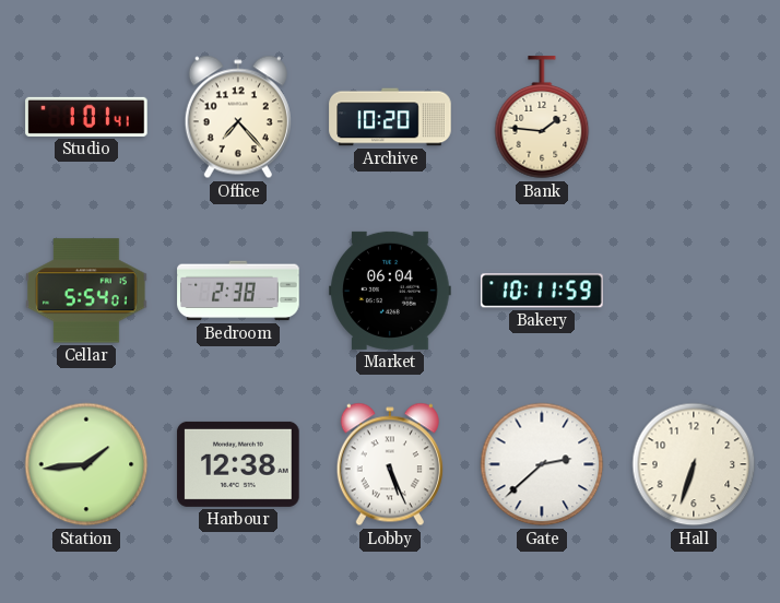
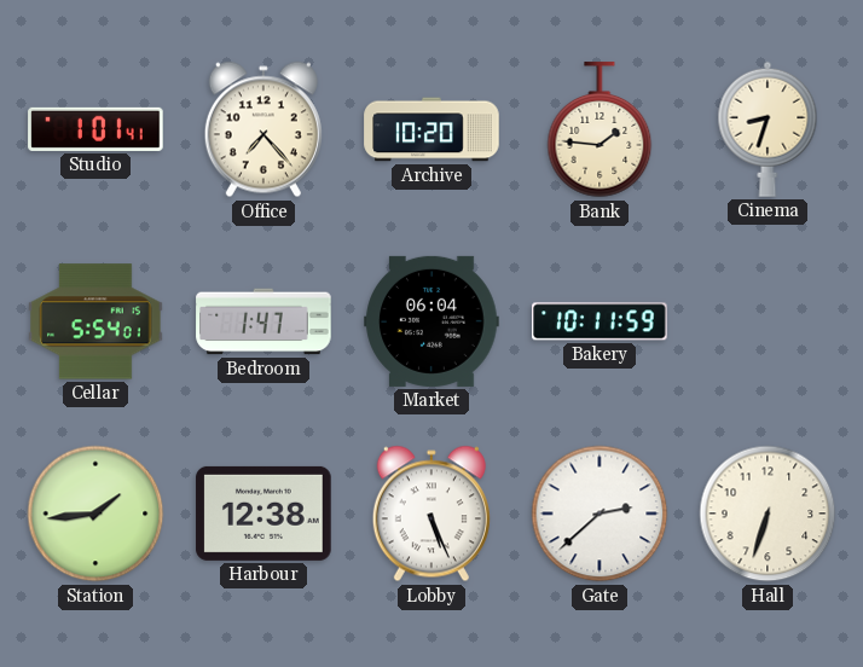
Cinema: none -> 8:33 (768, 129)
Bedroom: 2:38 -> 1:47 (263, 321)
